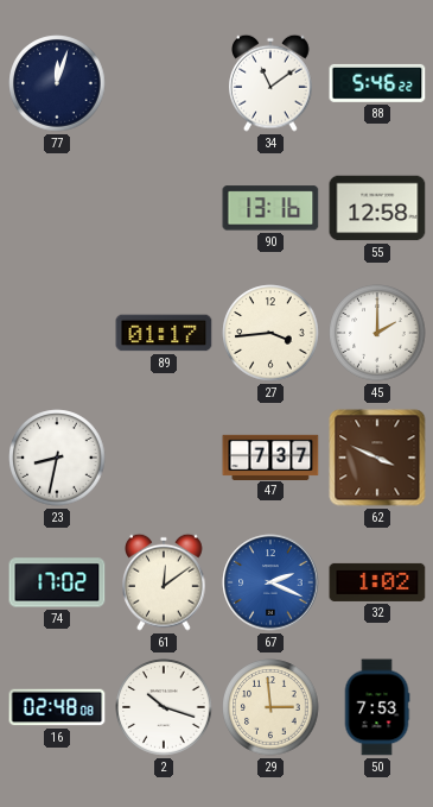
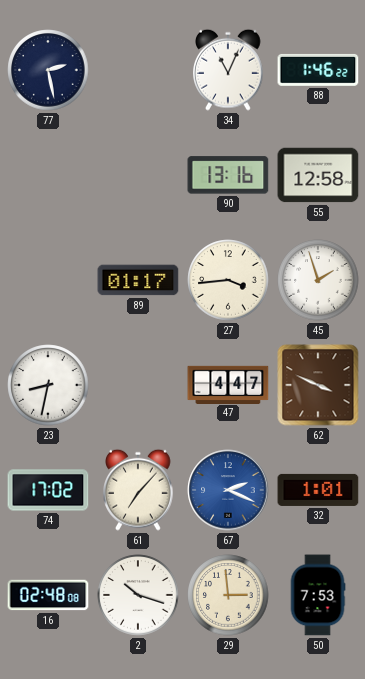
77: 12:03 -> 2:28 (48, 70)
34: 11:09 -> 11:04 (229, 70)
88: 5:46 -> 1:46 (318, 70)
45: 2:00 -> 1:57 (318, 280)
47: 7:37 -> 4:47 (228, 384)
61: 12:09 -> 7:07 (139, 490)
32: 1:02 -> 1:01 (318, 490)
